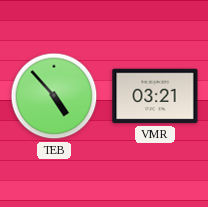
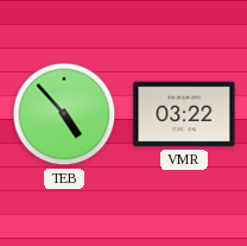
VMR: 03:21 -> 03:22 (184, 114)
